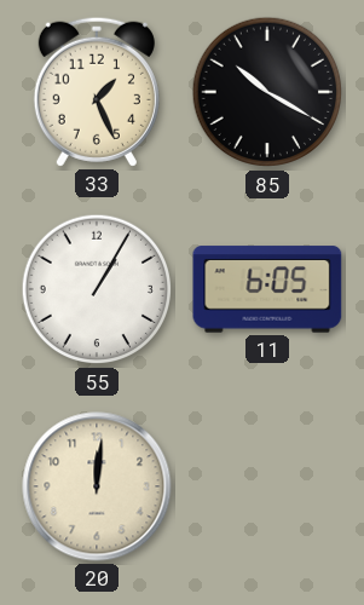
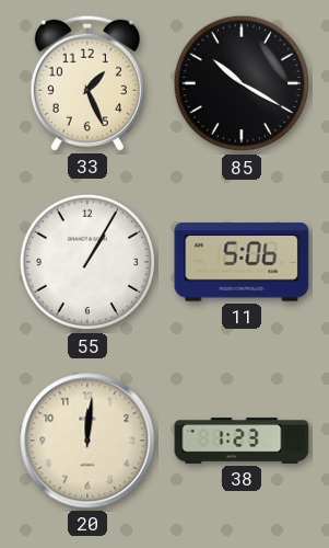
11: 6:05 -> 5:06 (242, 262)
38: none -> 1:23 (242, 441)
